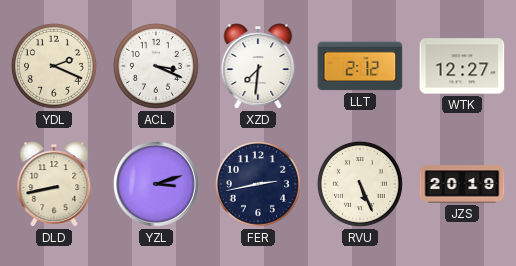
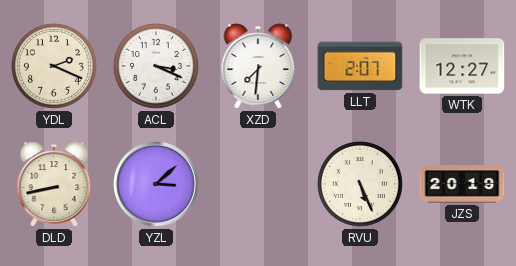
LLT: 2:12 -> 2:07 (360, 66)
YZL: 3:12 -> 3:08 (157, 185)
FER: 2:43 -> none (258, 184)
